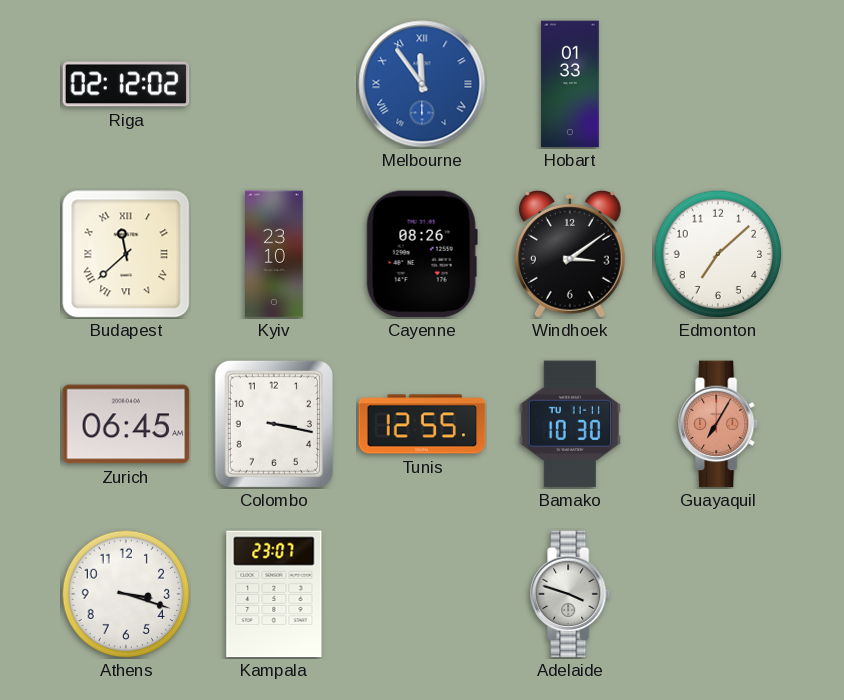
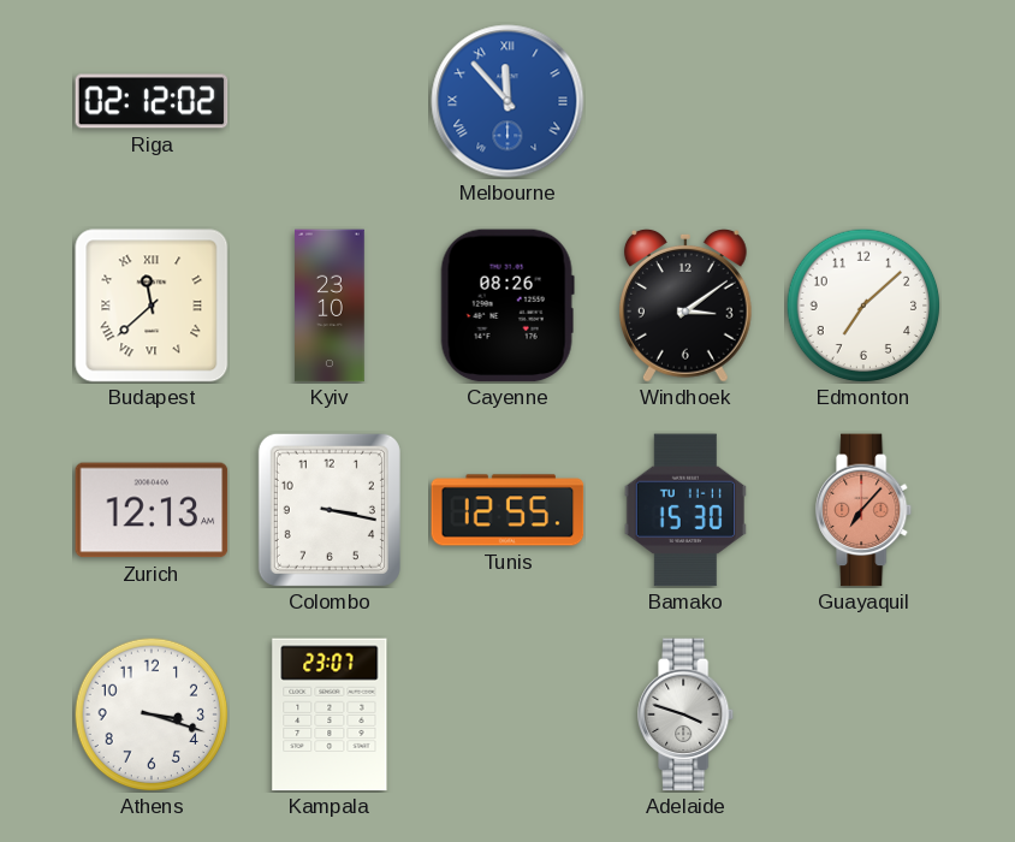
Melbourne: 11:54 -> 11:53 (507, 101)
Hobart: 01:33 -> none (570, 84)
Zurich: 06:45 -> 12:13 (152, 510)
Bamako: 10:30 -> 15:30 (685, 510)
Guayaquil: 7:05 -> 7:07 (865, 510)
